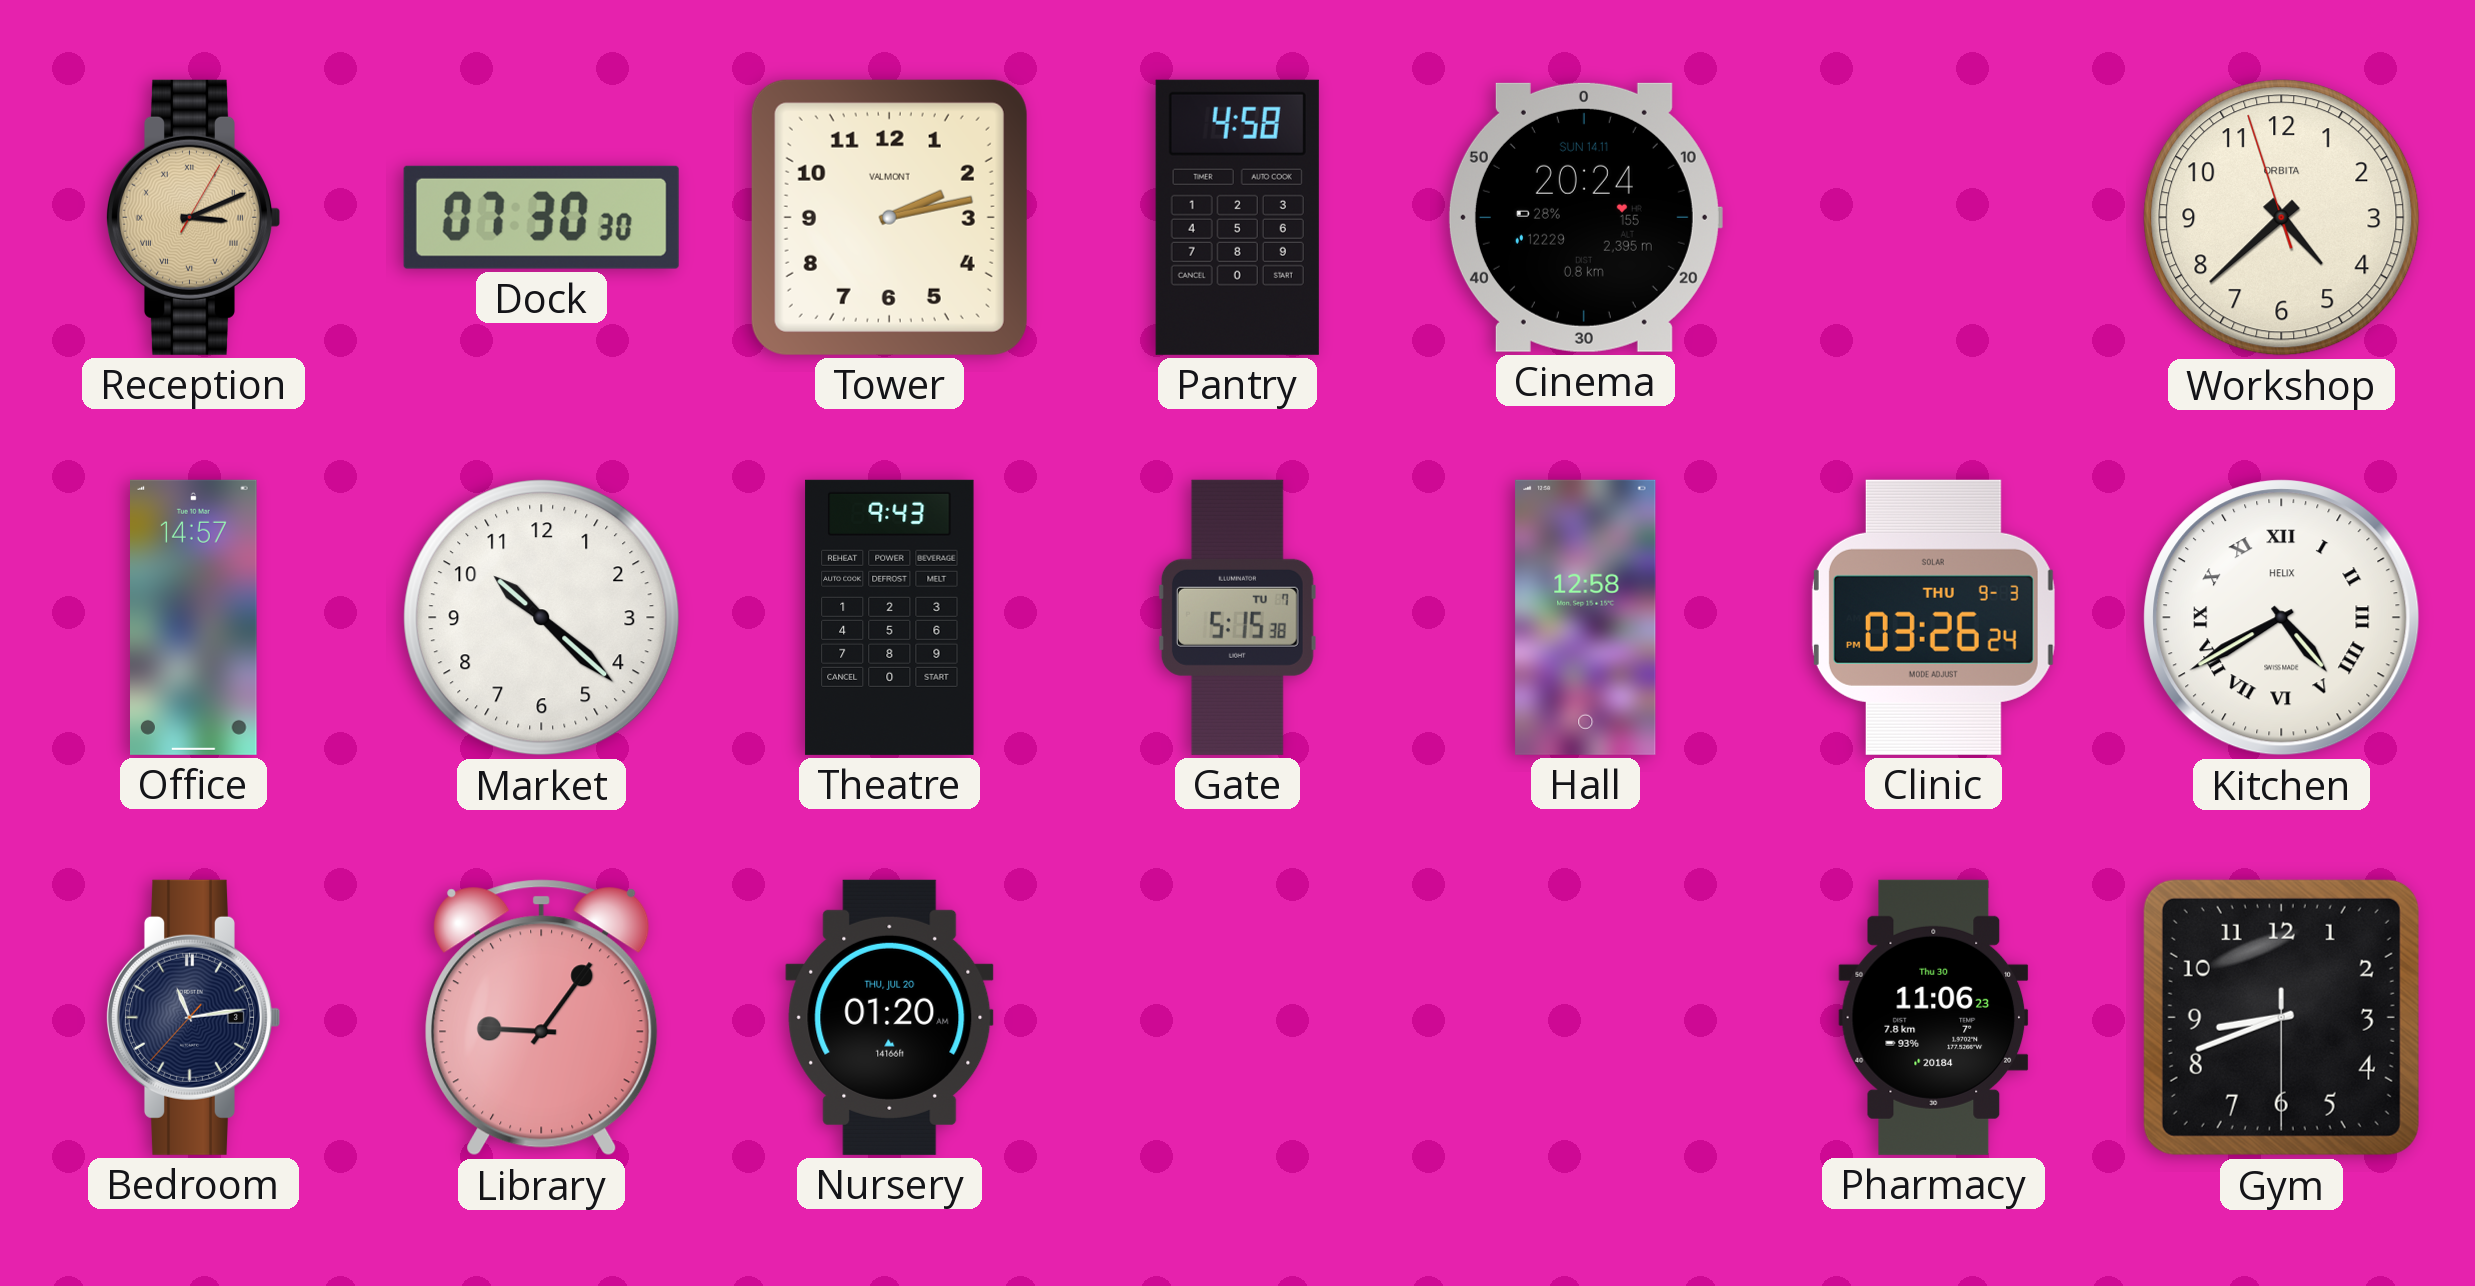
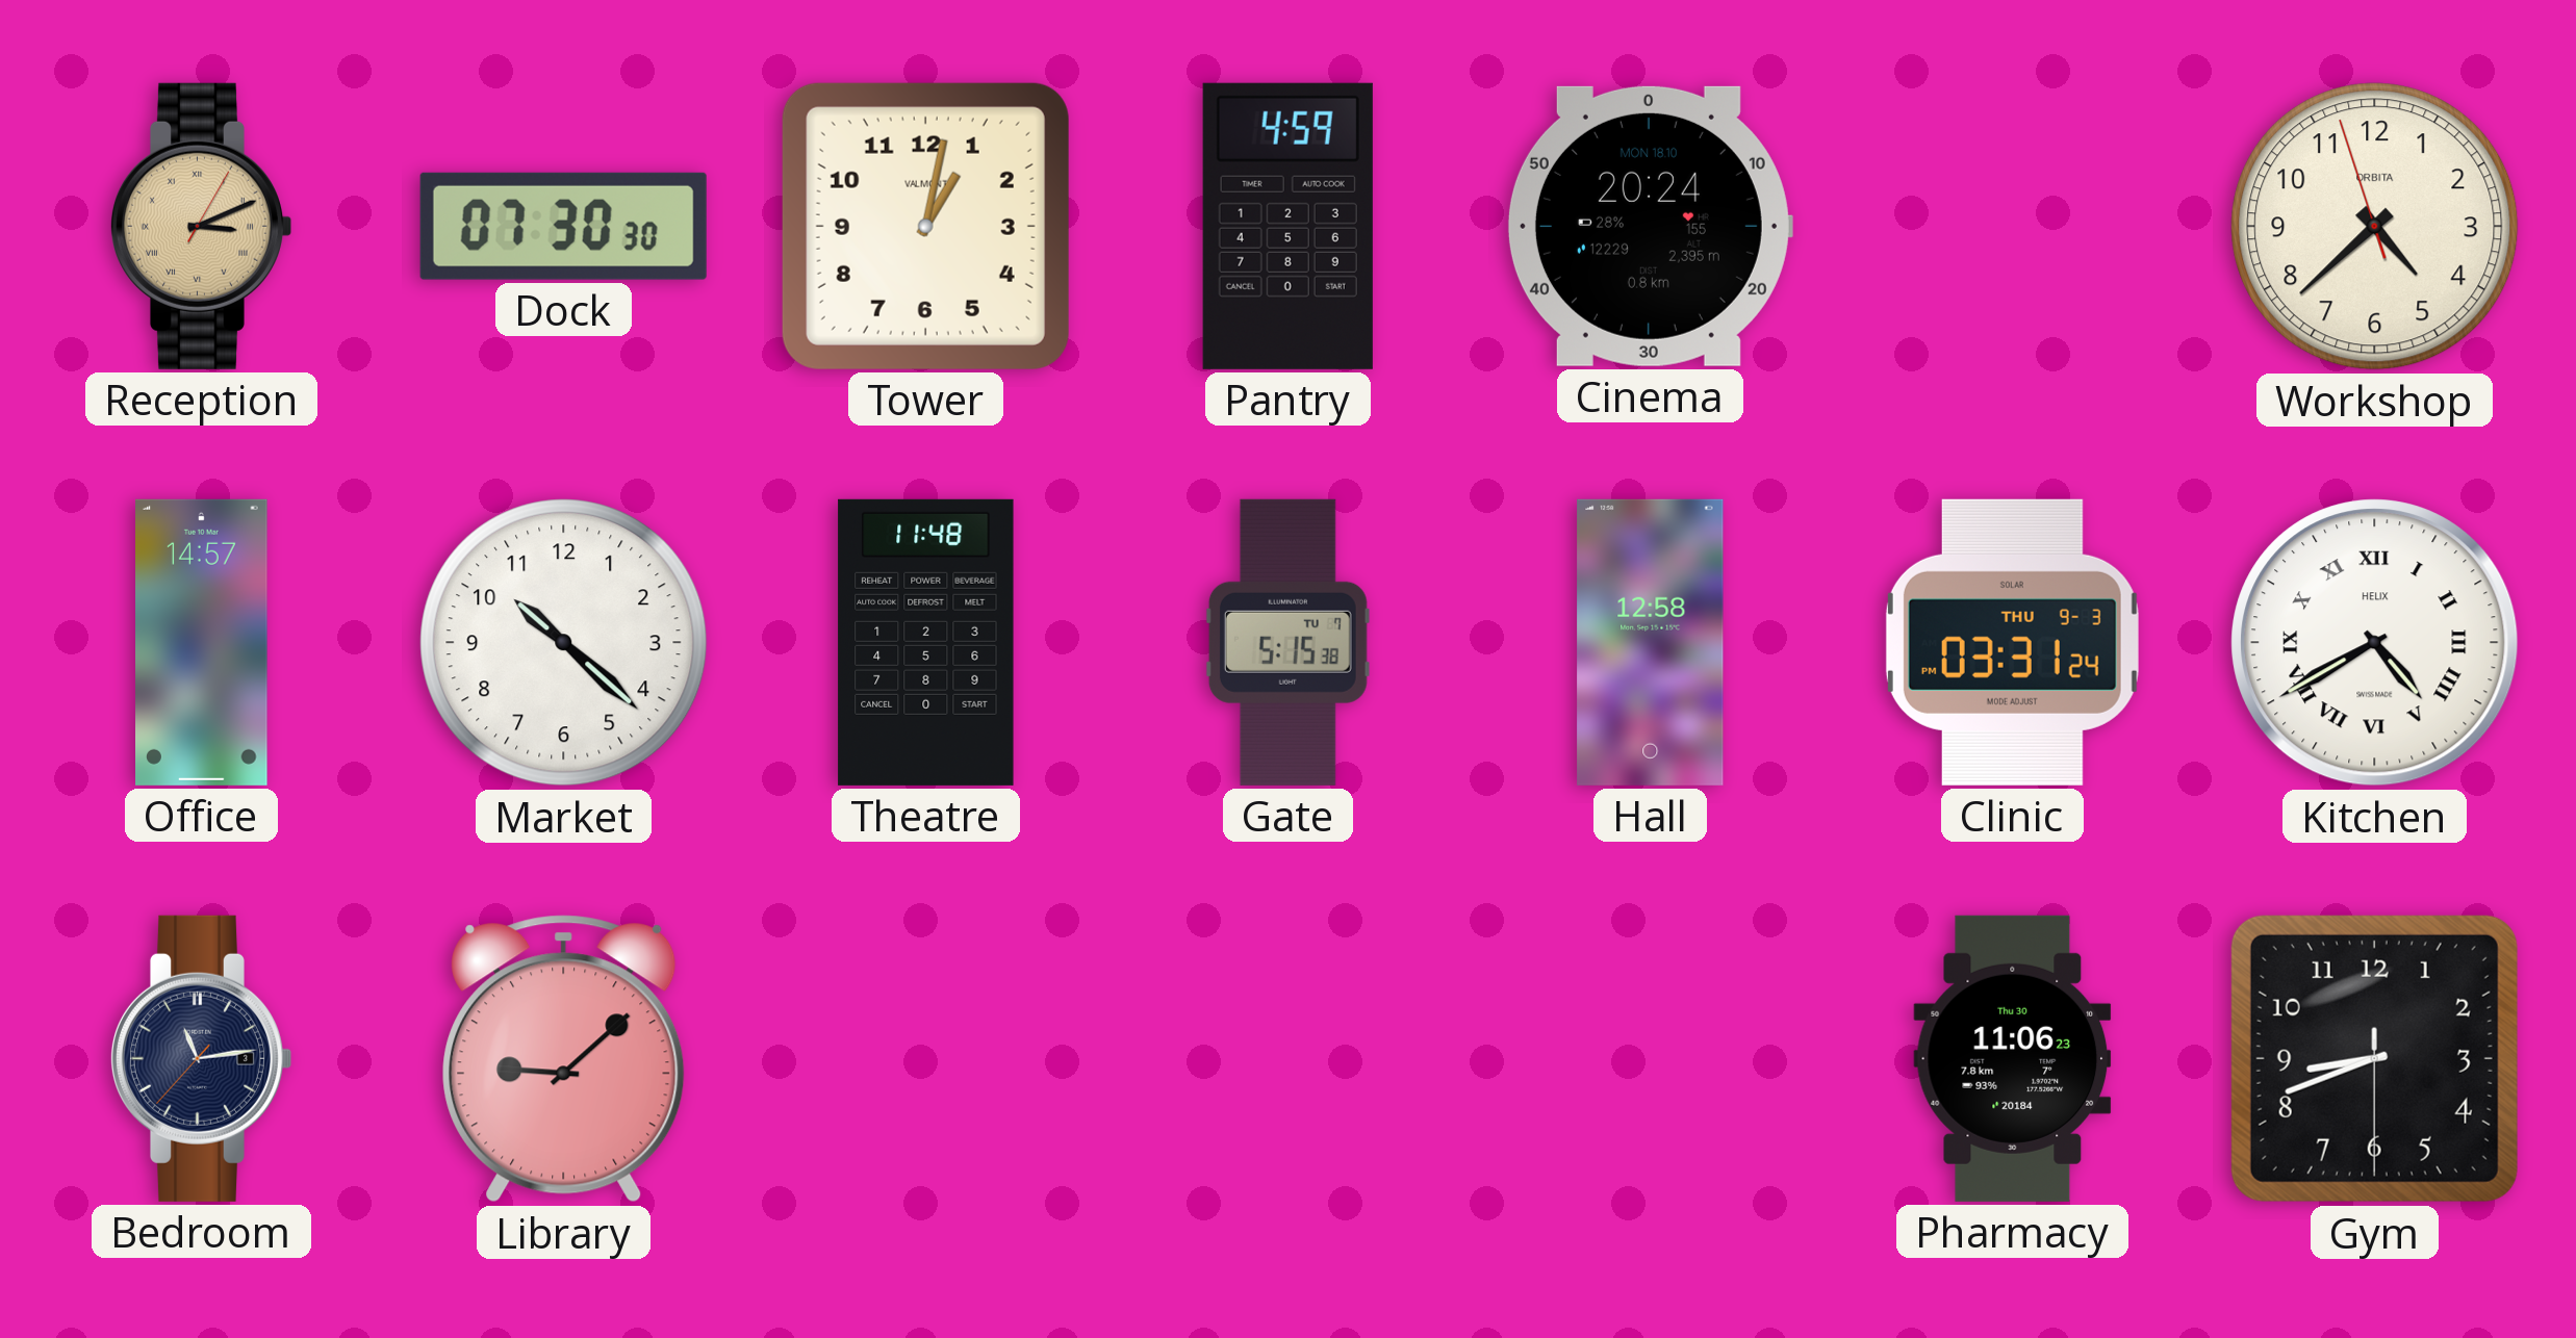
Tower: 2:13 -> 1:02 (925, 226)
Pantry: 4:58 -> 4:59 (1287, 226)
Cinema date: SUN 14.11 -> MON 18.10 (1650, 226)
Theatre: 9:43 -> 11:48 (926, 642)
Clinic: 03:26 -> 03:31 (2012, 642)
Library: 9:06 -> 9:08 (564, 1059)
Nursery: 01:20 -> none (890, 1017)
